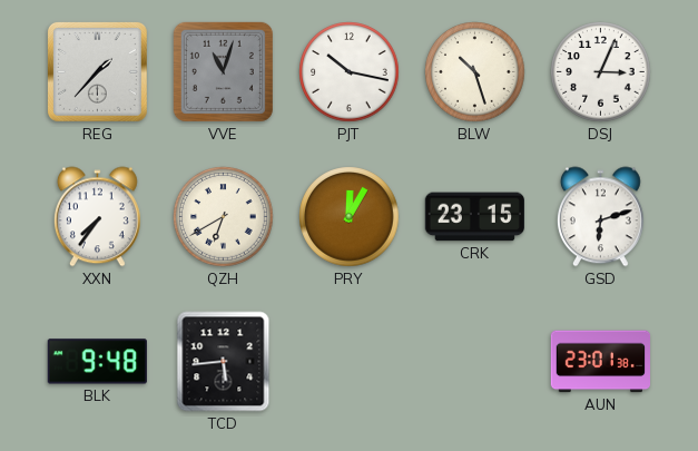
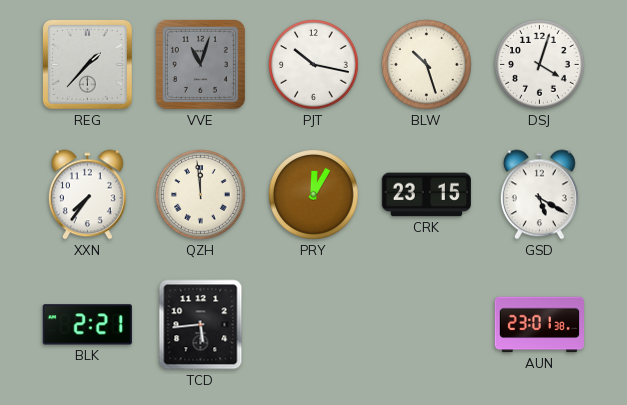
DSJ: 3:04 -> 4:03 (540, 65)
QZH: 6:40 -> 11:59 (201, 195)
GSD: 6:12 -> 5:20 (539, 195)
BLK: 9:48 -> 2:21 (87, 325)
